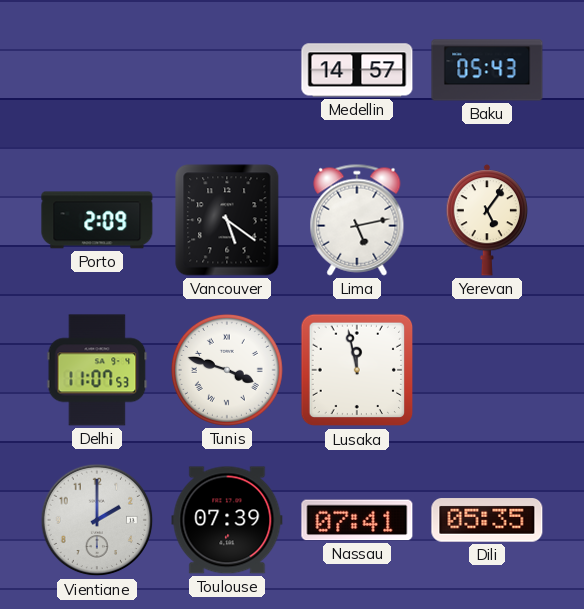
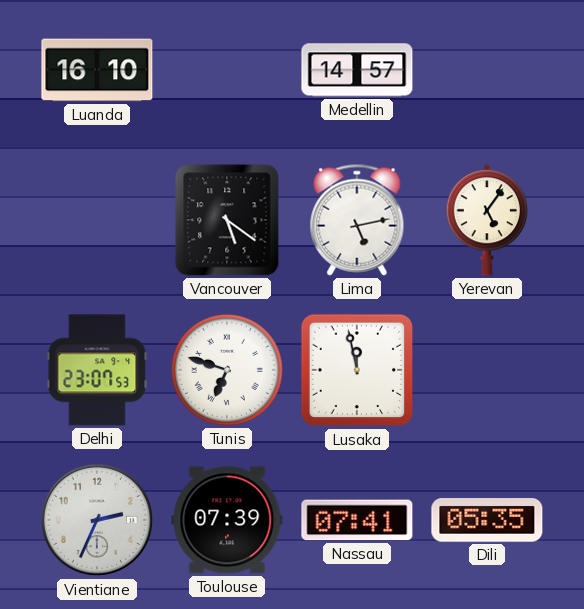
Luanda: none -> 16:10 (97, 70)
Baku: 05:43 -> none (487, 70)
Porto: 2:09 -> none (97, 220)
Delhi: 11:07 -> 23:07 (97, 370)
Tunis: 3:48 -> 6:48 (227, 370)
Vientiane: 2:00 -> 2:34 (97, 520)
